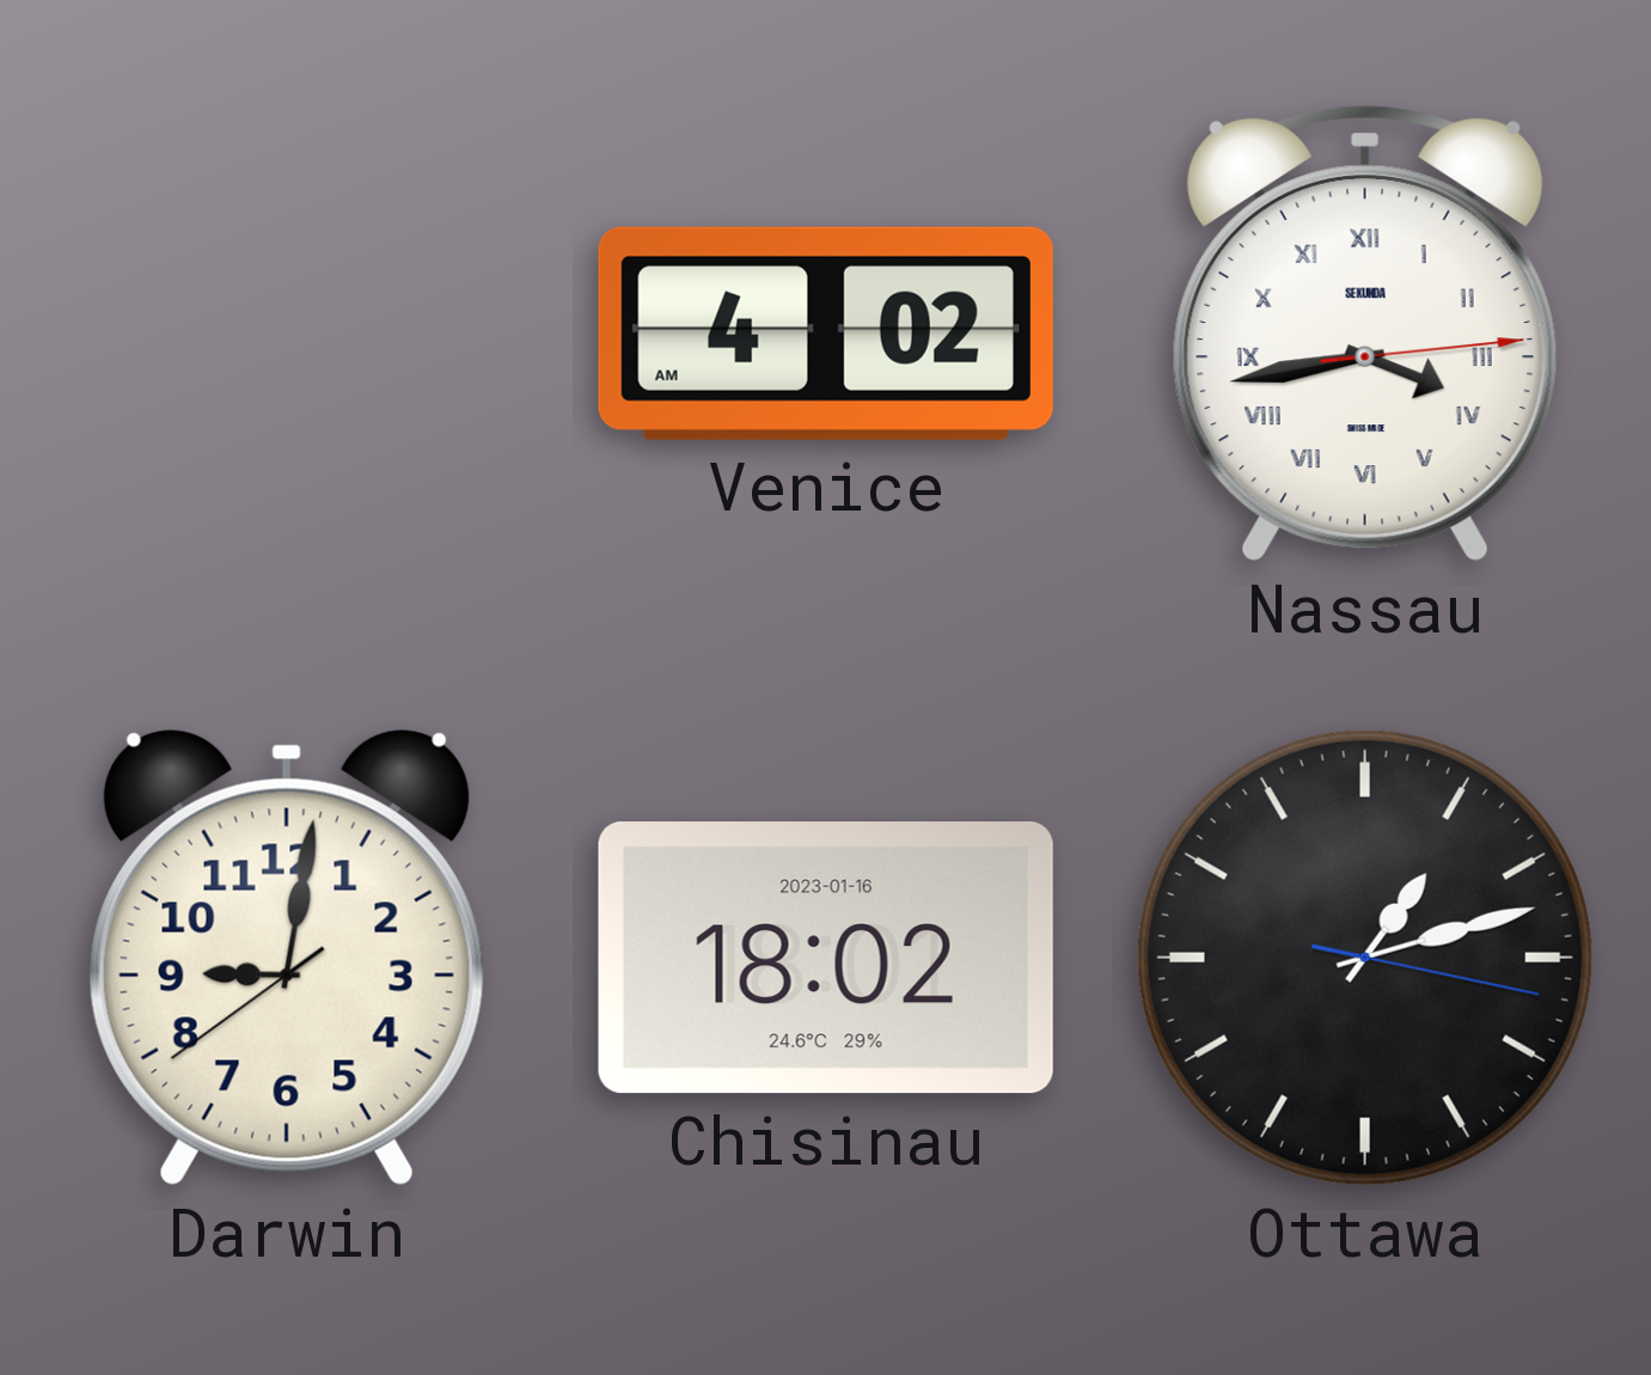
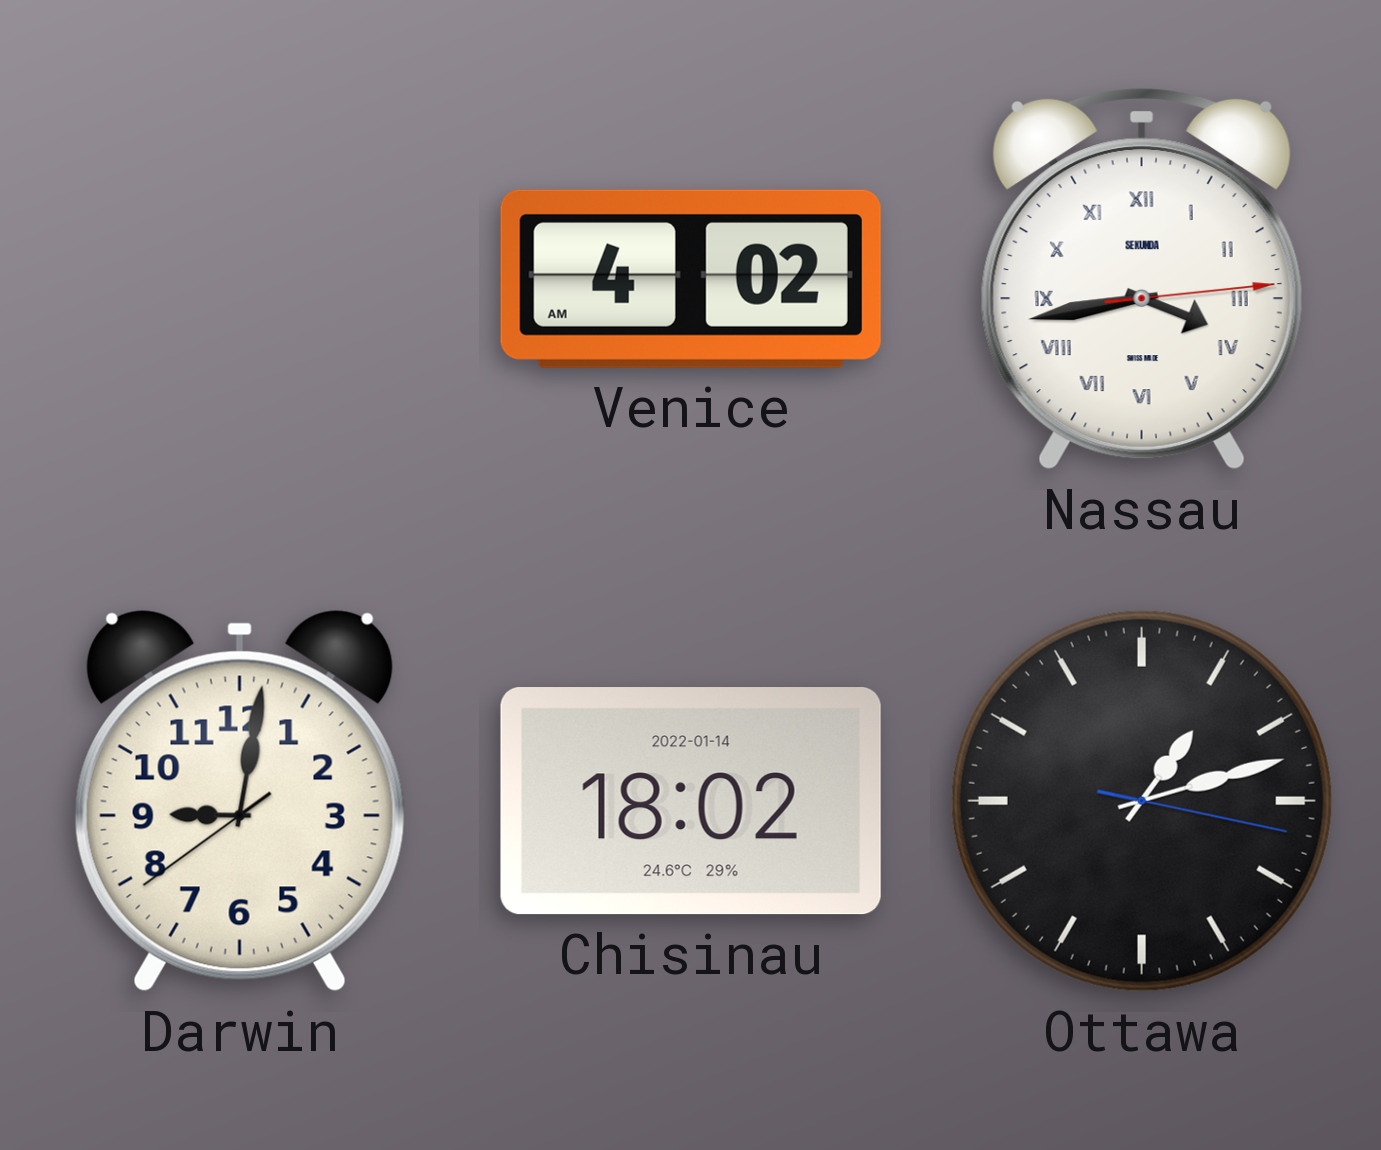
Chisinau date: 2023-01-16 -> 2022-01-14 (691, 801)
